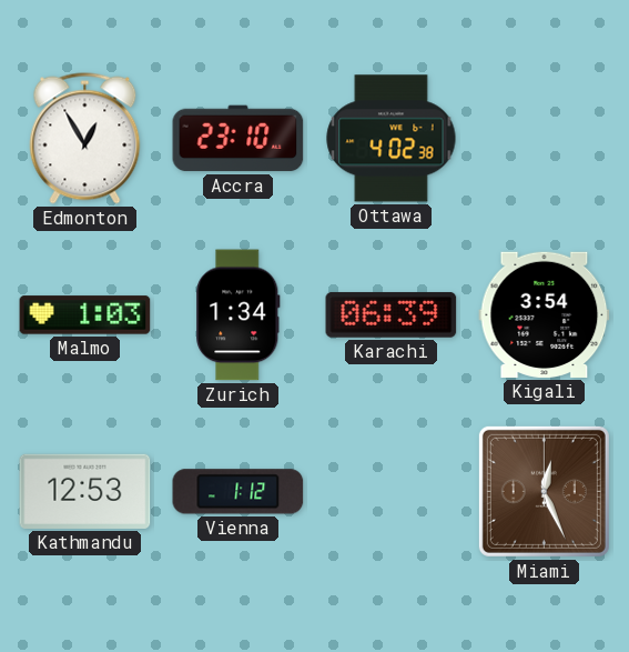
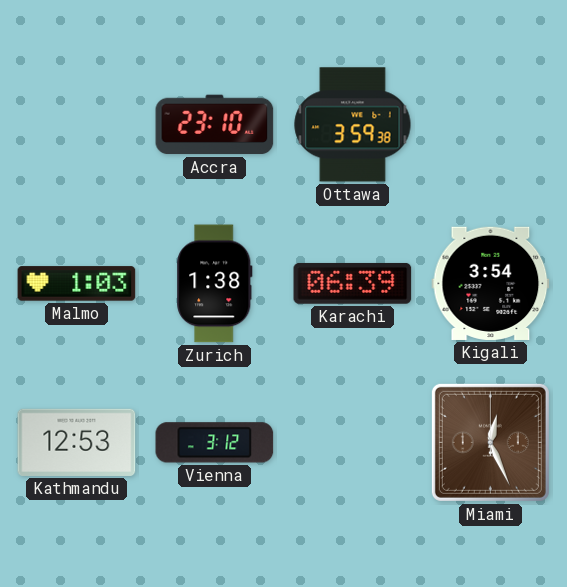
Edmonton: 12:55 -> none (85, 139)
Ottawa: 4:02 -> 3:59 (353, 125)
Zurich: 1:34 -> 1:38 (215, 284)
Vienna: 1:12 -> 3:12 (215, 443)
